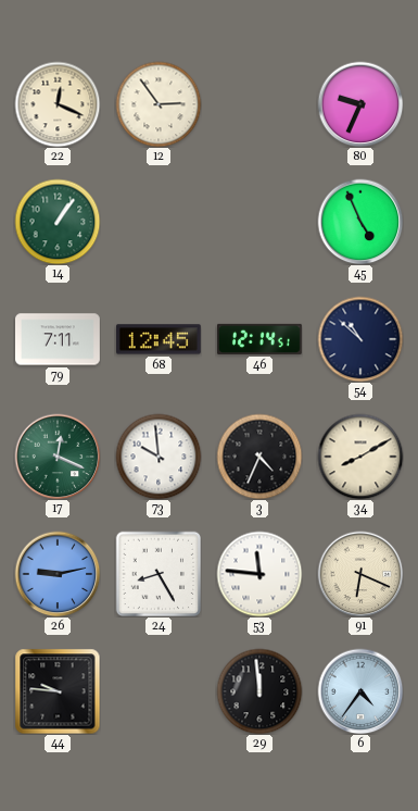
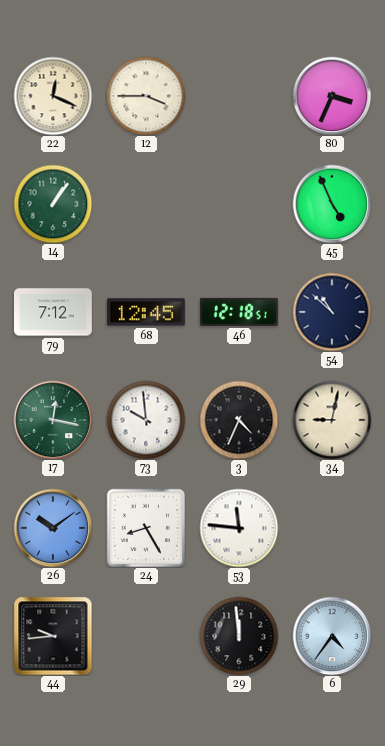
12: 2:54 -> 3:45 (146, 96)
80: 9:34 -> 3:34 (332, 96)
79: 7:11 -> 7:12 (54, 312)
46: 12:14 -> 12:18 (239, 312)
17: 12:19 -> 12:17 (53, 420)
34: 8:10 -> 9:02 (332, 420)
26: 9:13 -> 10:09 (53, 528)
91: 6:19 -> none (360, 574)
44: 9:46 -> 9:44 (53, 636)
